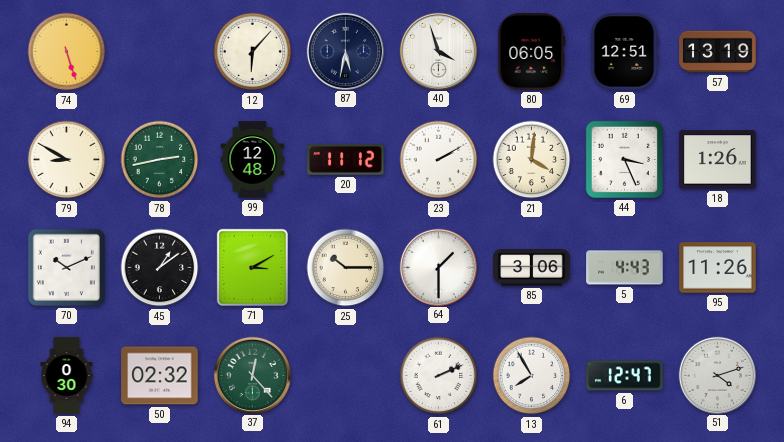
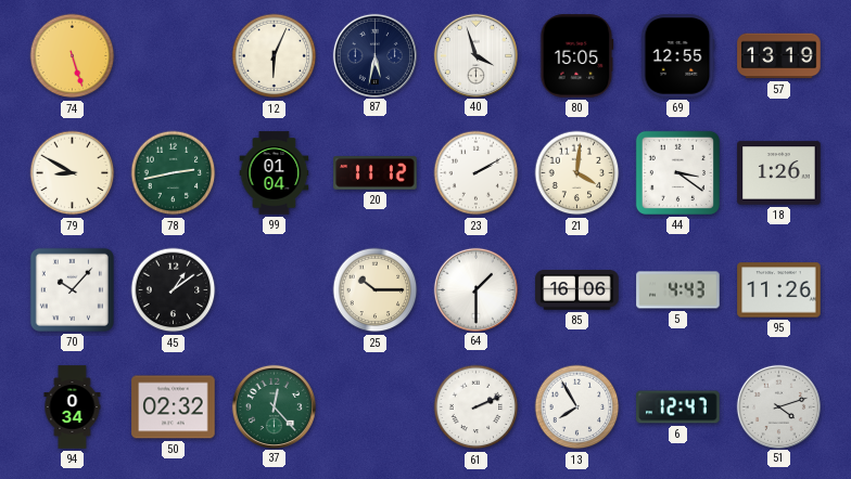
12: 6:07 -> 6:04 (275, 56)
80: 06:05 -> 15:05 (577, 56)
69: 12:51 -> 12:55 (677, 56)
99: 12:48 -> 01:04 (275, 173)
44: 3:26 -> 3:21 (677, 172)
70: 10:11 -> 10:07 (72, 289)
71: 3:10 -> none (252, 267)
85: 3:06 -> 16:06 (577, 290)
94: 0:30 -> 0:34 (73, 407)
